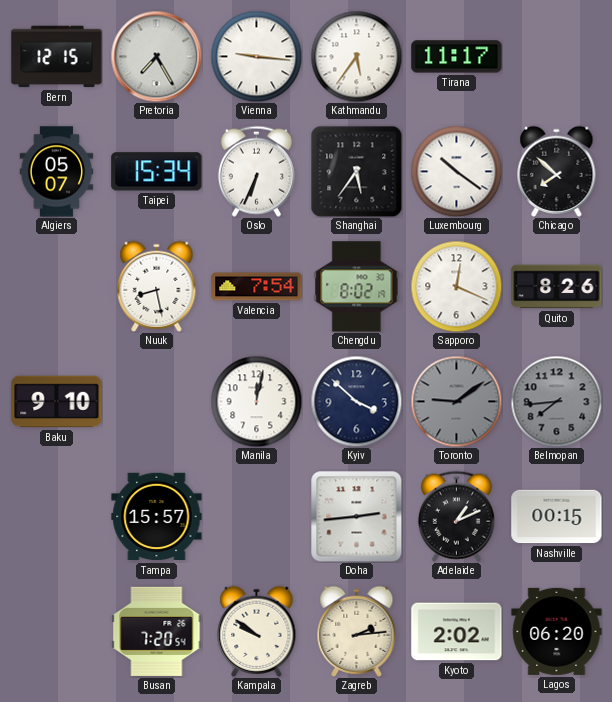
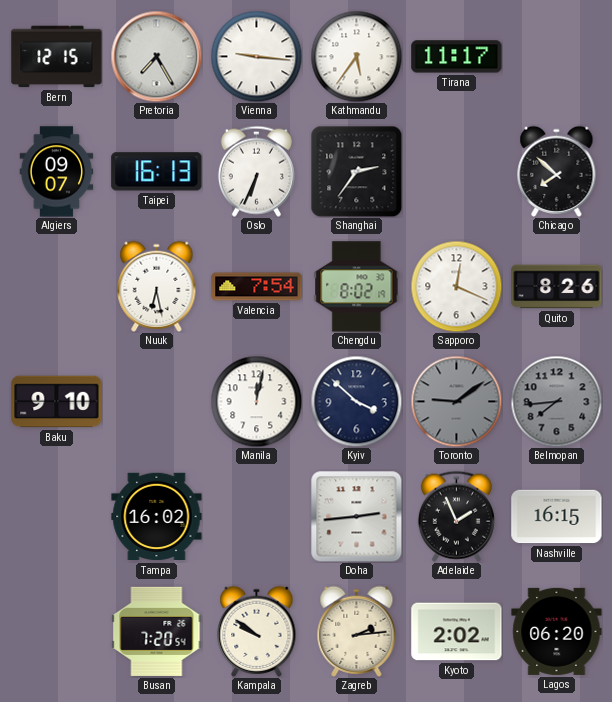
Algiers: 05:07 -> 09:07 (57, 172)
Taipei: 15:34 -> 16:13 (157, 172)
Shanghai: 5:36 -> 2:36 (356, 171)
Luxembourg: 10:21 -> none (456, 171)
Nuuk: 8:28 -> 6:28 (157, 286)
Tampa: 15:57 -> 16:02 (157, 517)
Adelaide: 1:11 -> 1:56 (456, 516)
Nashville: 00:15 -> 16:15 (557, 517)
